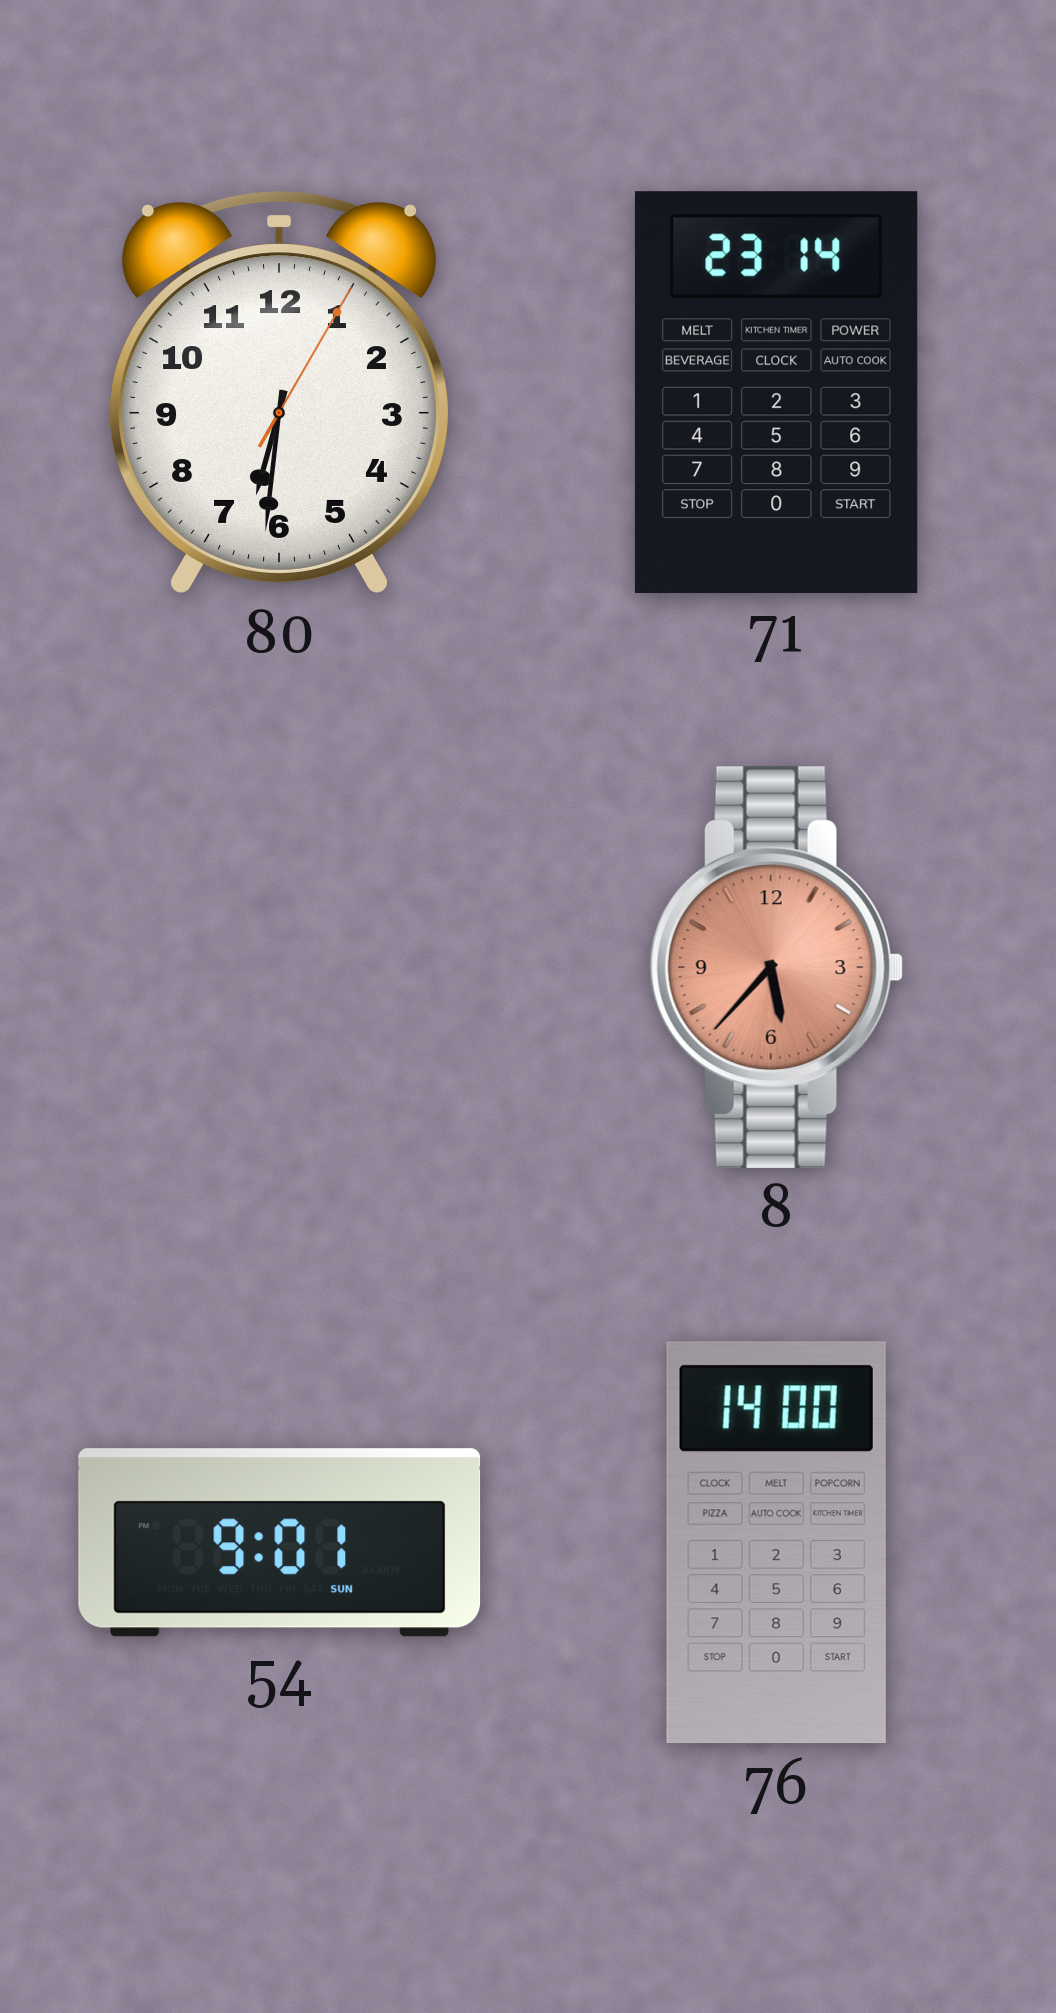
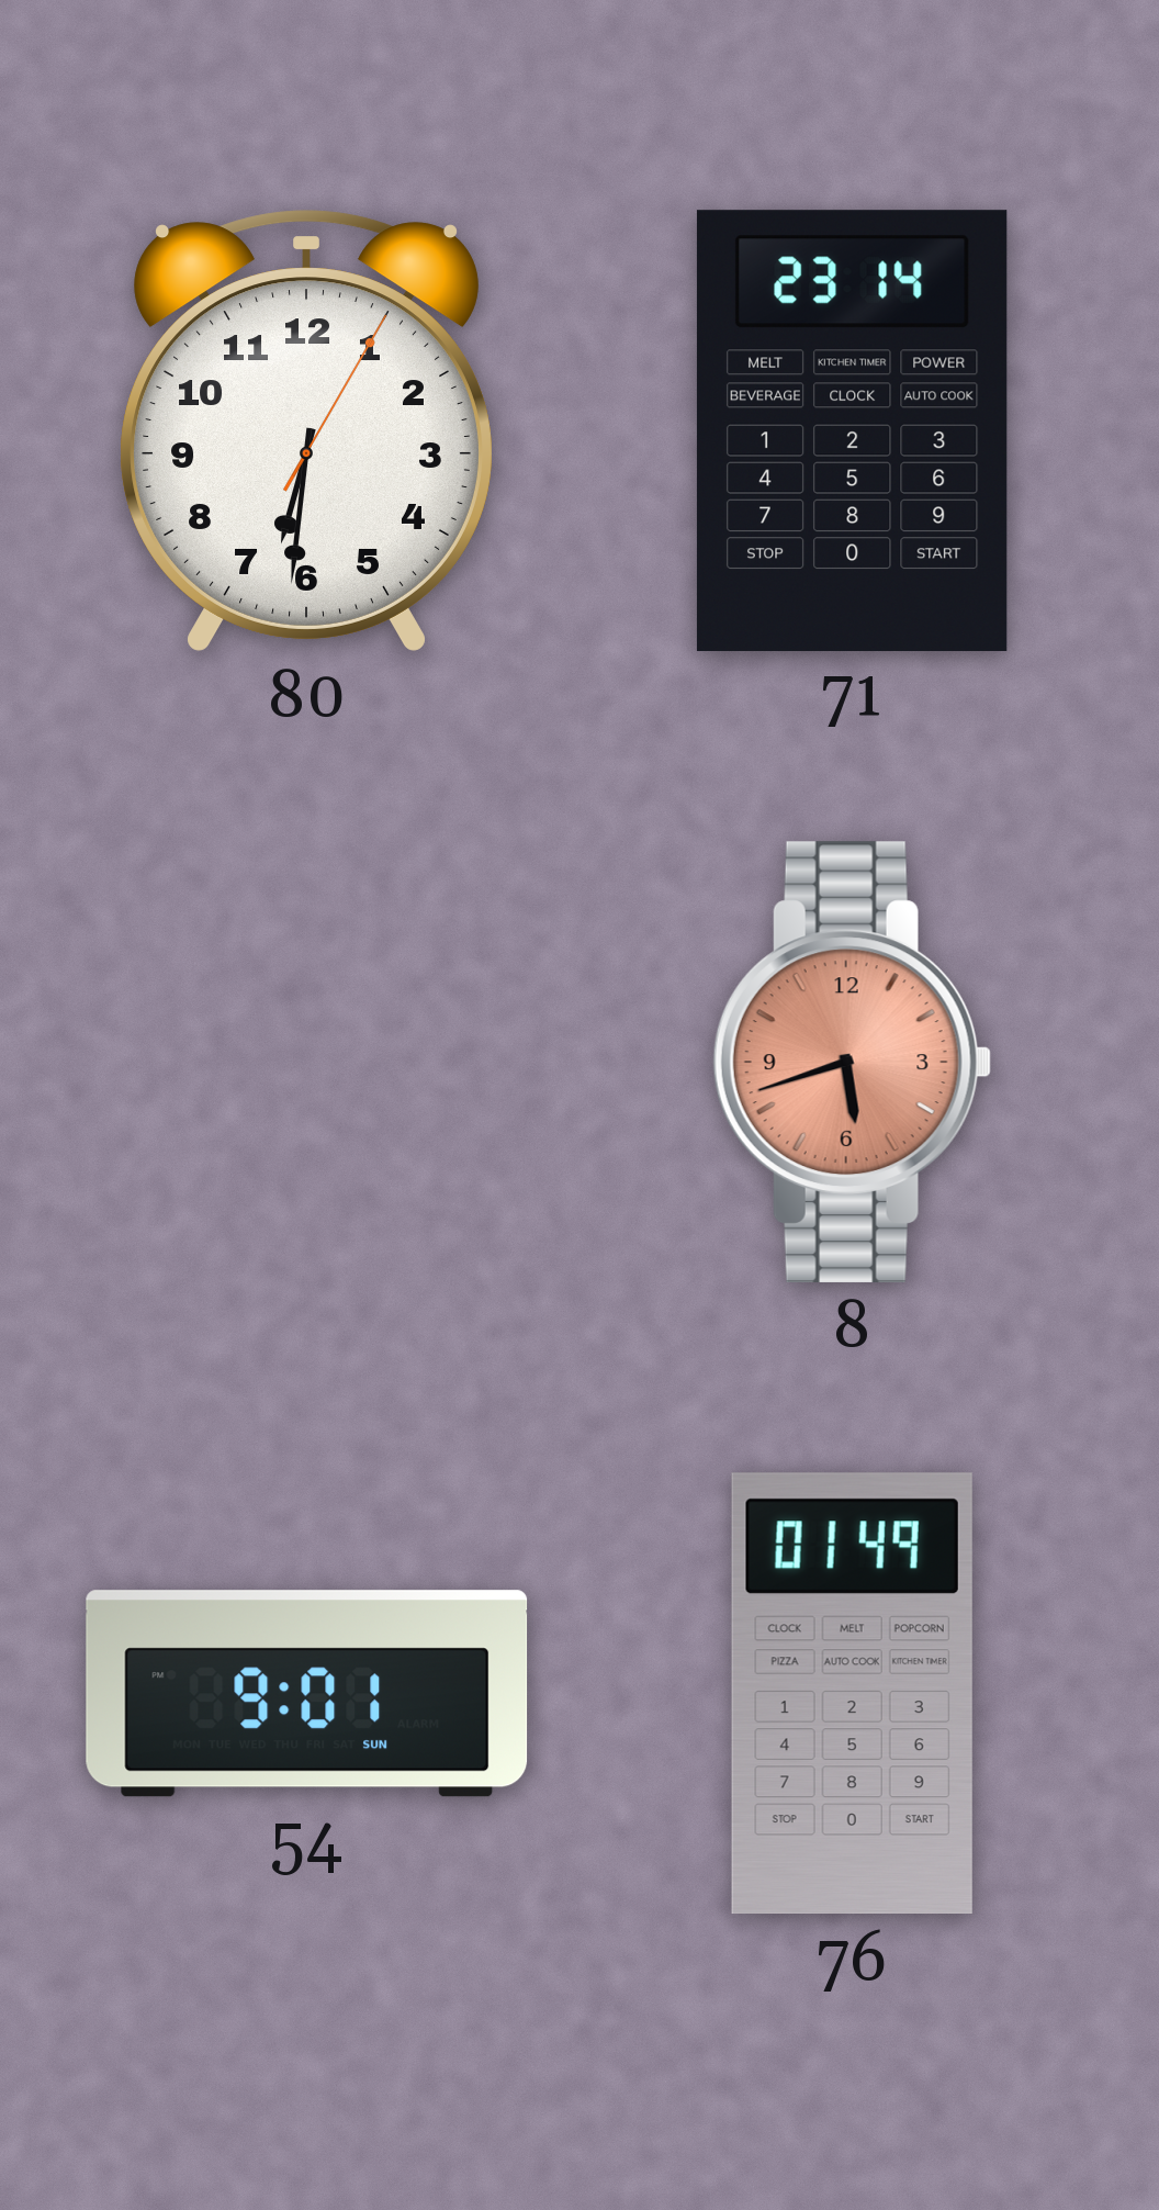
8: 5:37 -> 5:42 (852, 1062)
76: 14:00 -> 01:49 (852, 1694)
